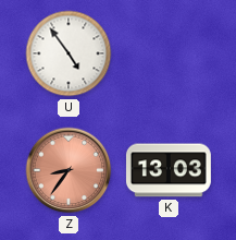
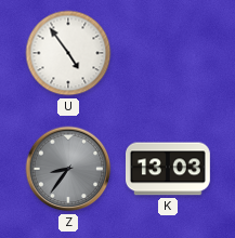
Z dial: salmon -> grey (68, 169)
